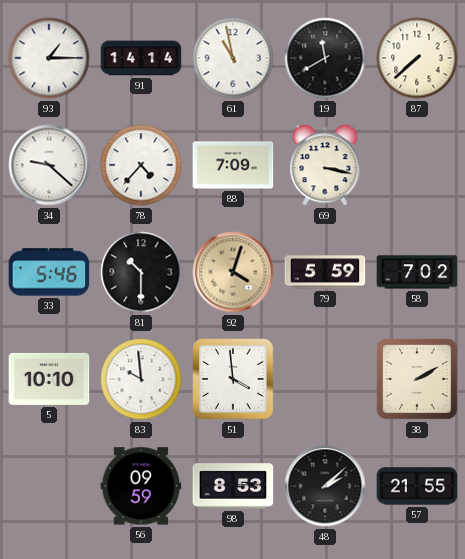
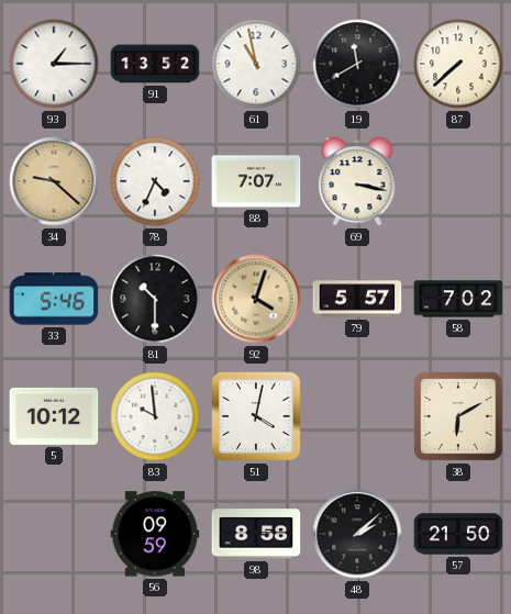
91: 14:14 -> 13:52 (155, 64)
34 dial: white -> champagne (54, 181)
78: 4:37 -> 4:34 (155, 181)
88: 7:09 -> 7:07 (256, 181)
79: 5:59 -> 5:57 (357, 299)
5: 10:10 -> 10:12 (54, 416)
51: 3:59 -> 4:02 (256, 416)
38: 2:10 -> 6:10 (458, 416)
98: 8:53 -> 8:58 (256, 534)
57: 21:55 -> 21:50 (458, 534)
